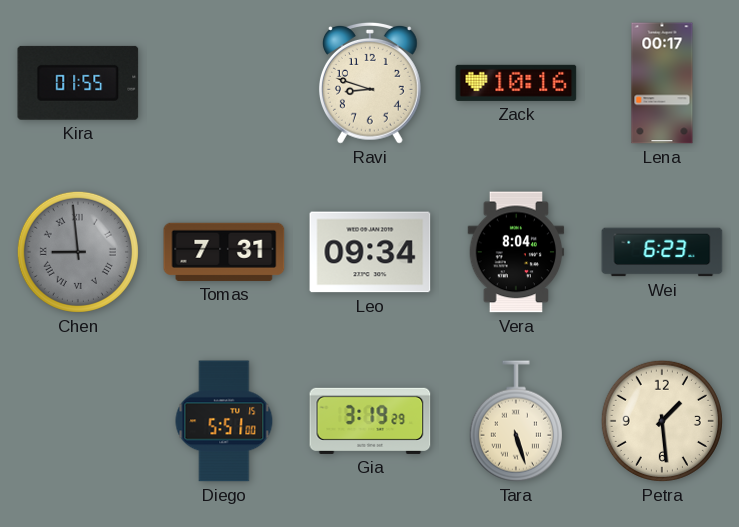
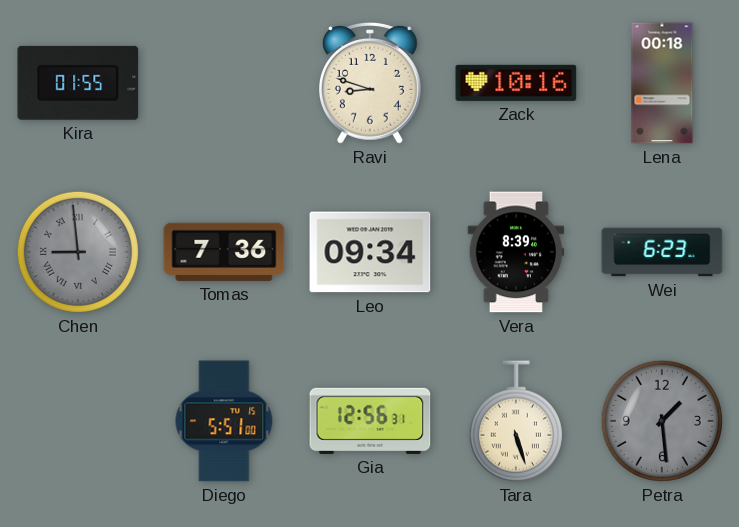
Lena: 00:17 -> 00:18 (662, 83)
Tomas: 7:31 -> 7:36 (224, 252)
Vera: 8:04 -> 8:39 (516, 252)
Gia: 3:19 -> 12:56 (370, 421)
Petra dial: cream -> grey (662, 421)
